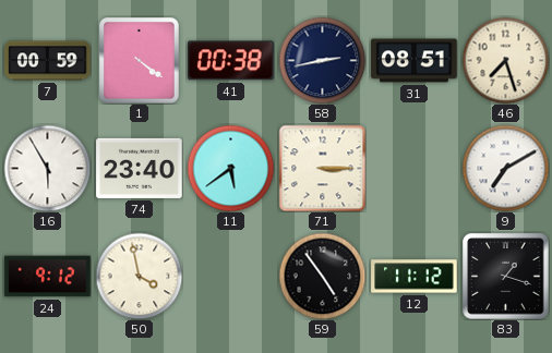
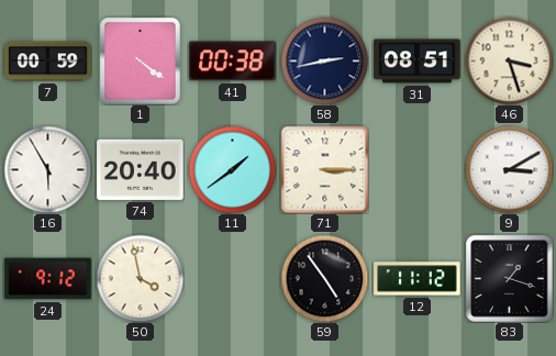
46: 7:27 -> 3:27 (509, 60)
74: 23:40 -> 20:40 (141, 169)
11: 5:39 -> 1:39 (232, 169)
9: 7:10 -> 3:10 (509, 169)
